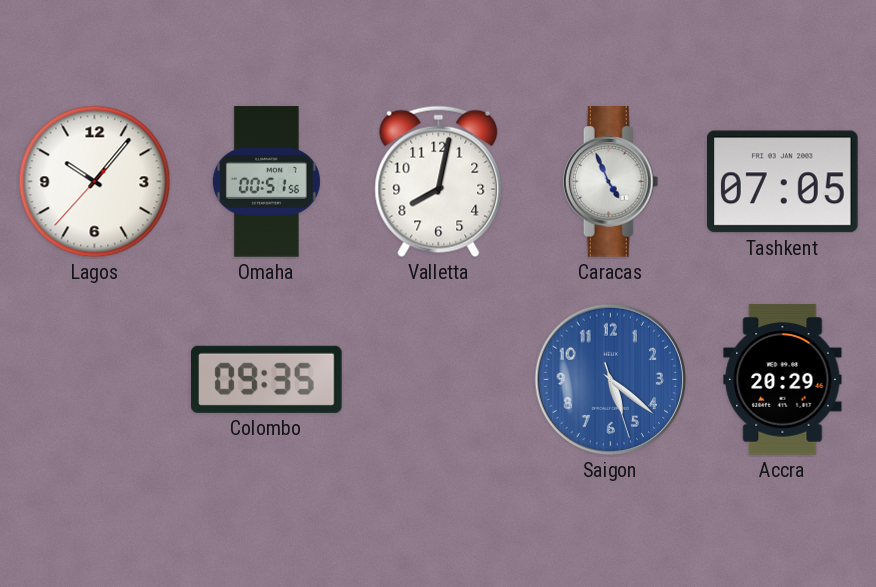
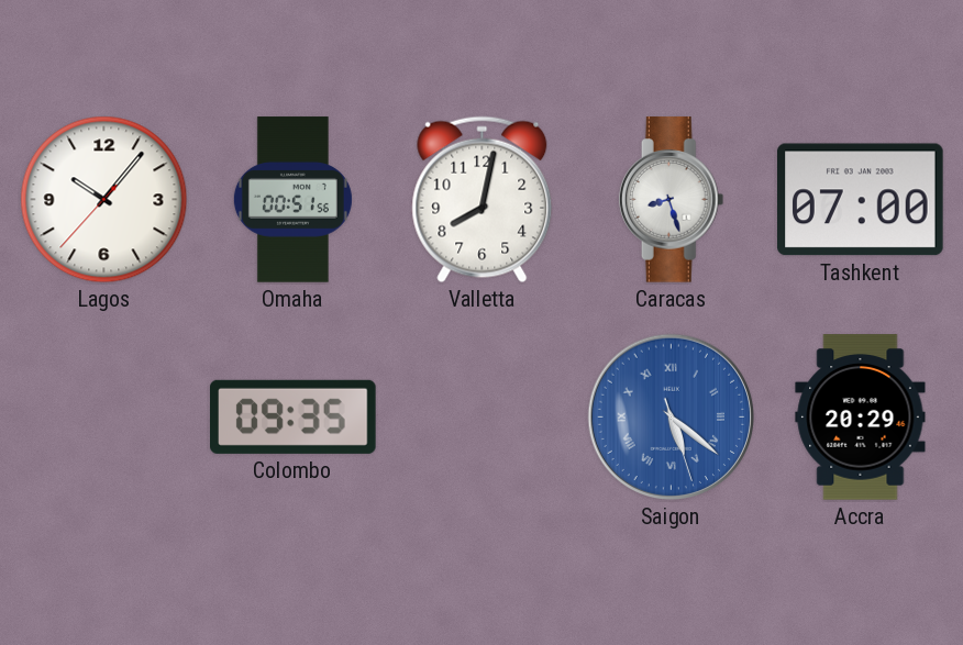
Caracas: 4:56 -> 8:27 (672, 200)
Tashkent: 07:05 -> 07:00 (861, 200)
Saigon numerals: Arabic -> Roman (672, 418)
